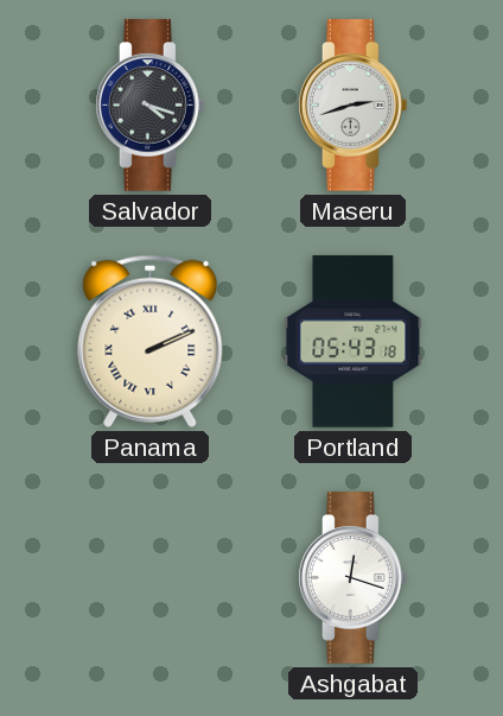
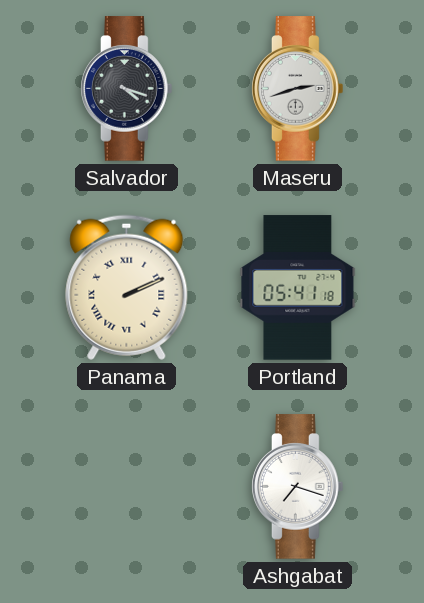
Portland: 05:43 -> 05:41 (298, 288)
Ashgabat: 12:18 -> 7:18 (298, 487)
